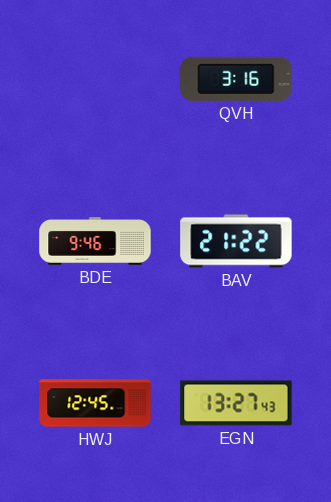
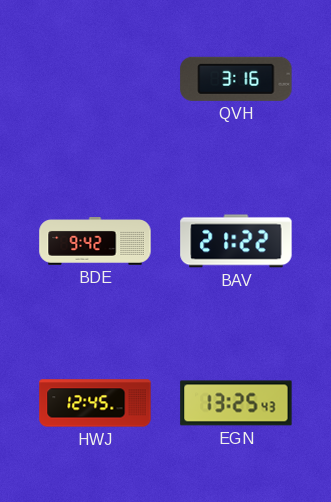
BDE: 9:46 -> 9:42 (95, 241)
EGN: 13:27 -> 13:25 (236, 403)
